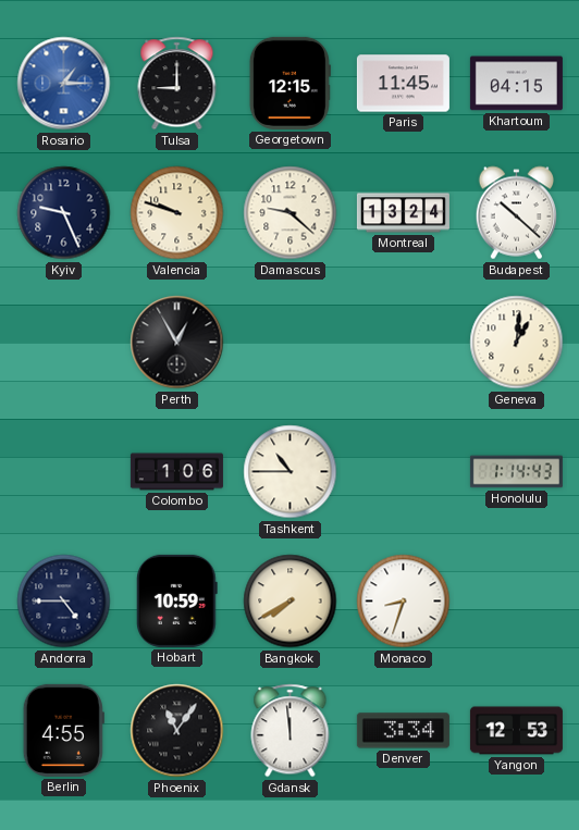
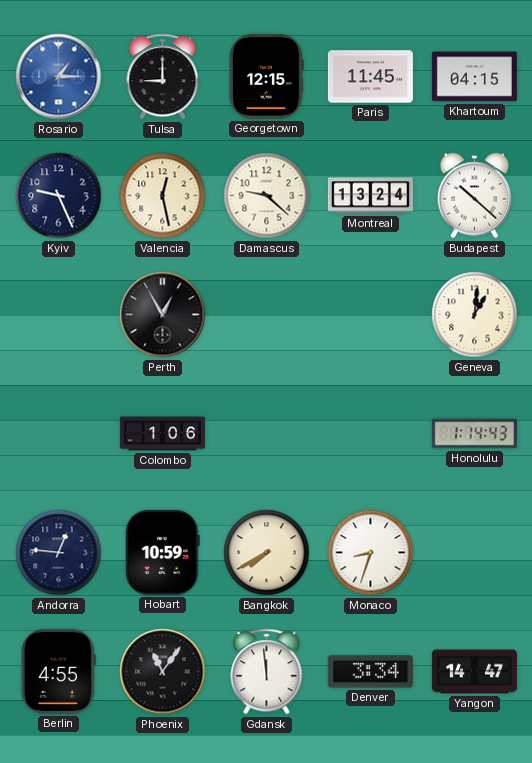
Valencia: 9:48 -> 12:28 (163, 196)
Tashkent: 10:45 -> none (291, 472)
Andorra: 4:45 -> 12:46 (59, 553)
Yangon: 12:53 -> 14:47 (474, 672)
